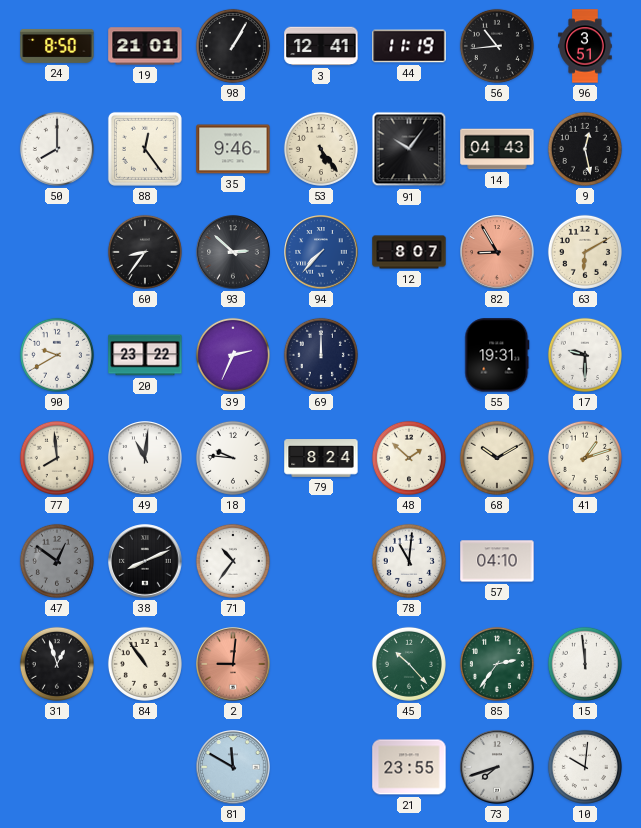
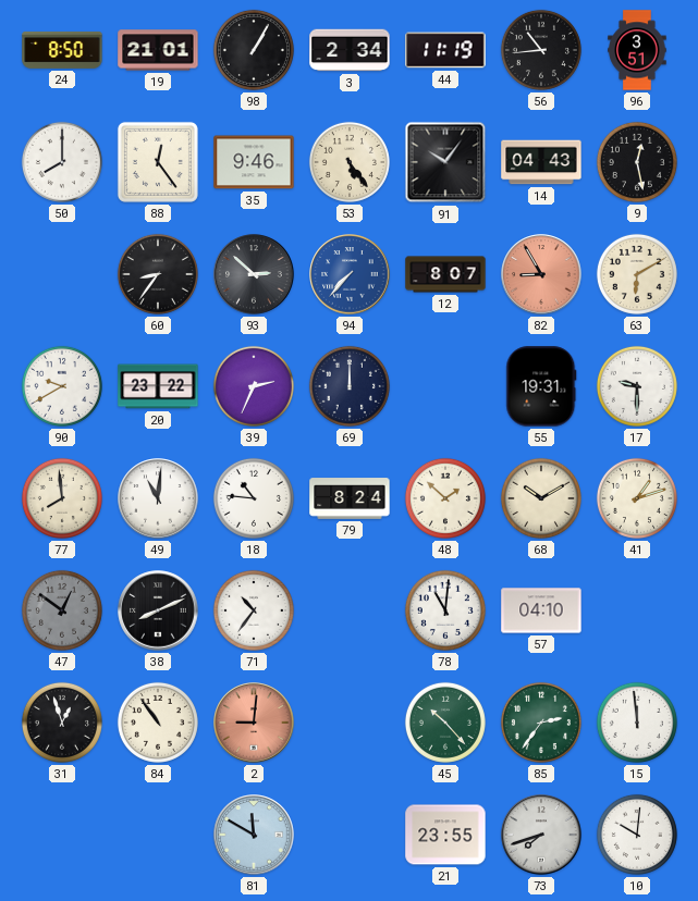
3: 12:41 -> 2:34 (350, 50)
18: 9:46 -> 10:46 (254, 498)
